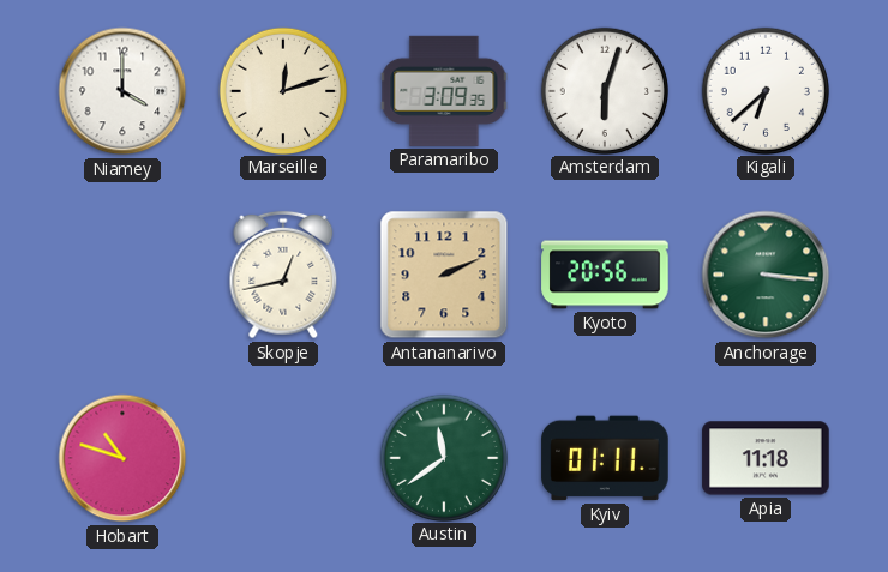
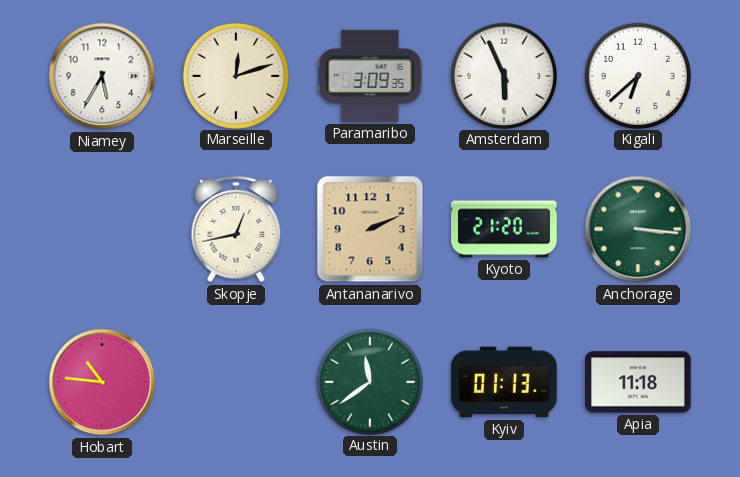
Niamey: 4:00 -> 5:35 (102, 76)
Amsterdam: 6:03 -> 5:56 (503, 75)
Kyoto: 20:56 -> 21:20 (504, 229)
Hobart: 10:48 -> 10:46 (102, 382)
Kyiv: 01:11 -> 01:13 (504, 382)
